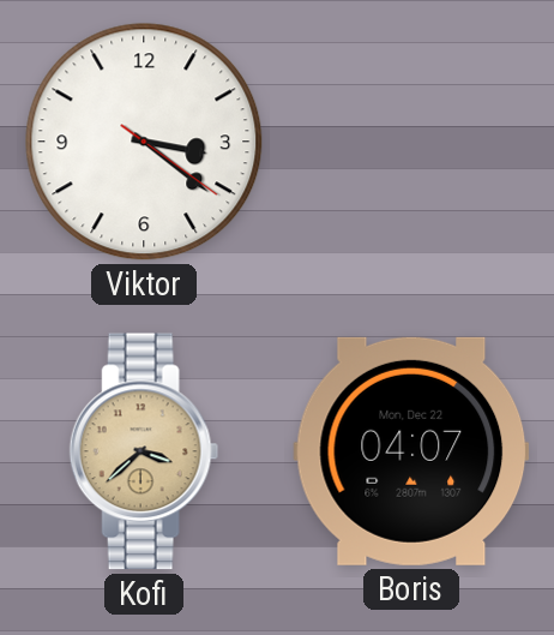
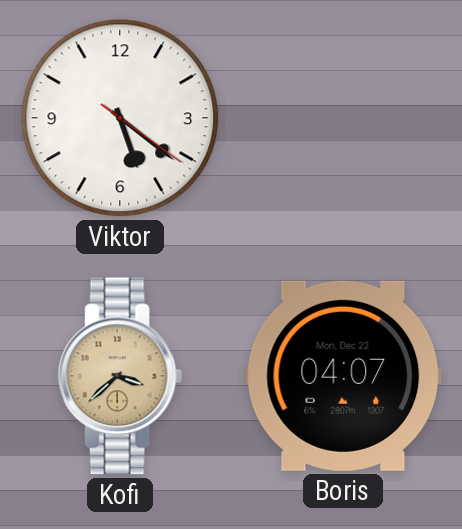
Viktor: 3:21 -> 5:21 (120, 118)
